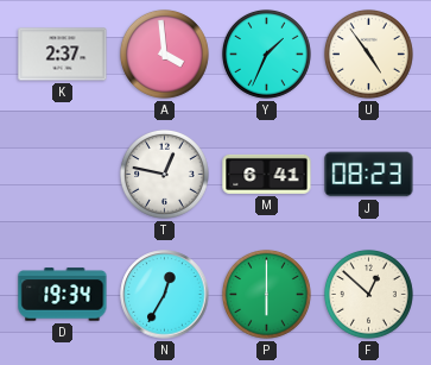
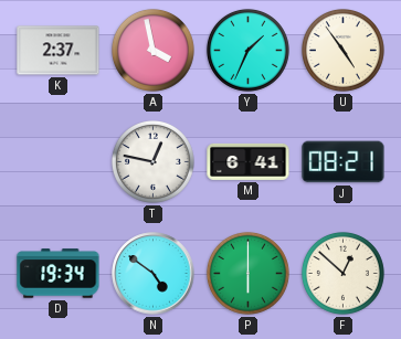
A: 3:59 -> 3:58 (152, 50)
J: 08:23 -> 08:21 (344, 162)
N: 12:35 -> 4:51 (154, 274)
